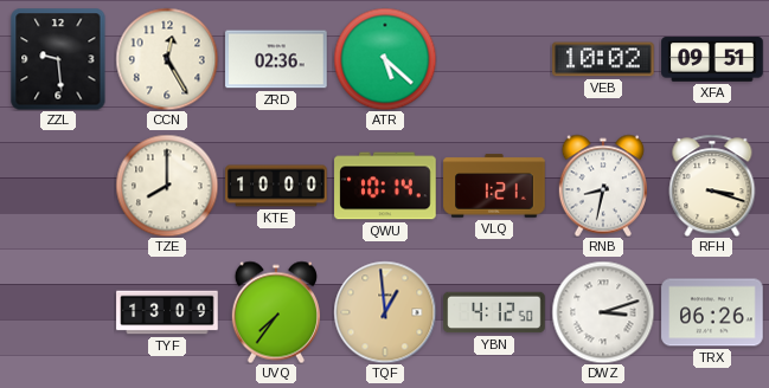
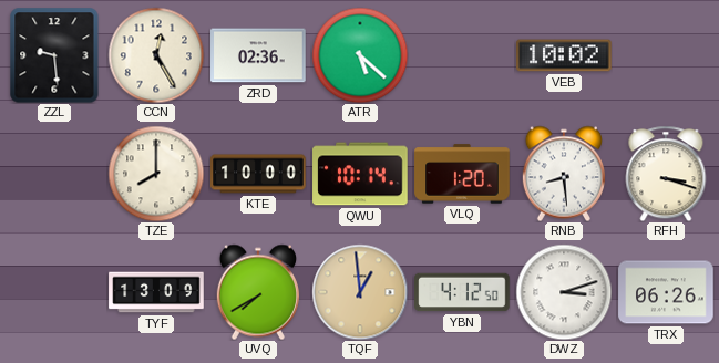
XFA: 09:51 -> none (712, 59)
VLQ: 1:21 -> 1:20 (462, 174)
RNB: 8:32 -> 8:29 (564, 174)
UVQ: 7:36 -> 7:40 (258, 292)
